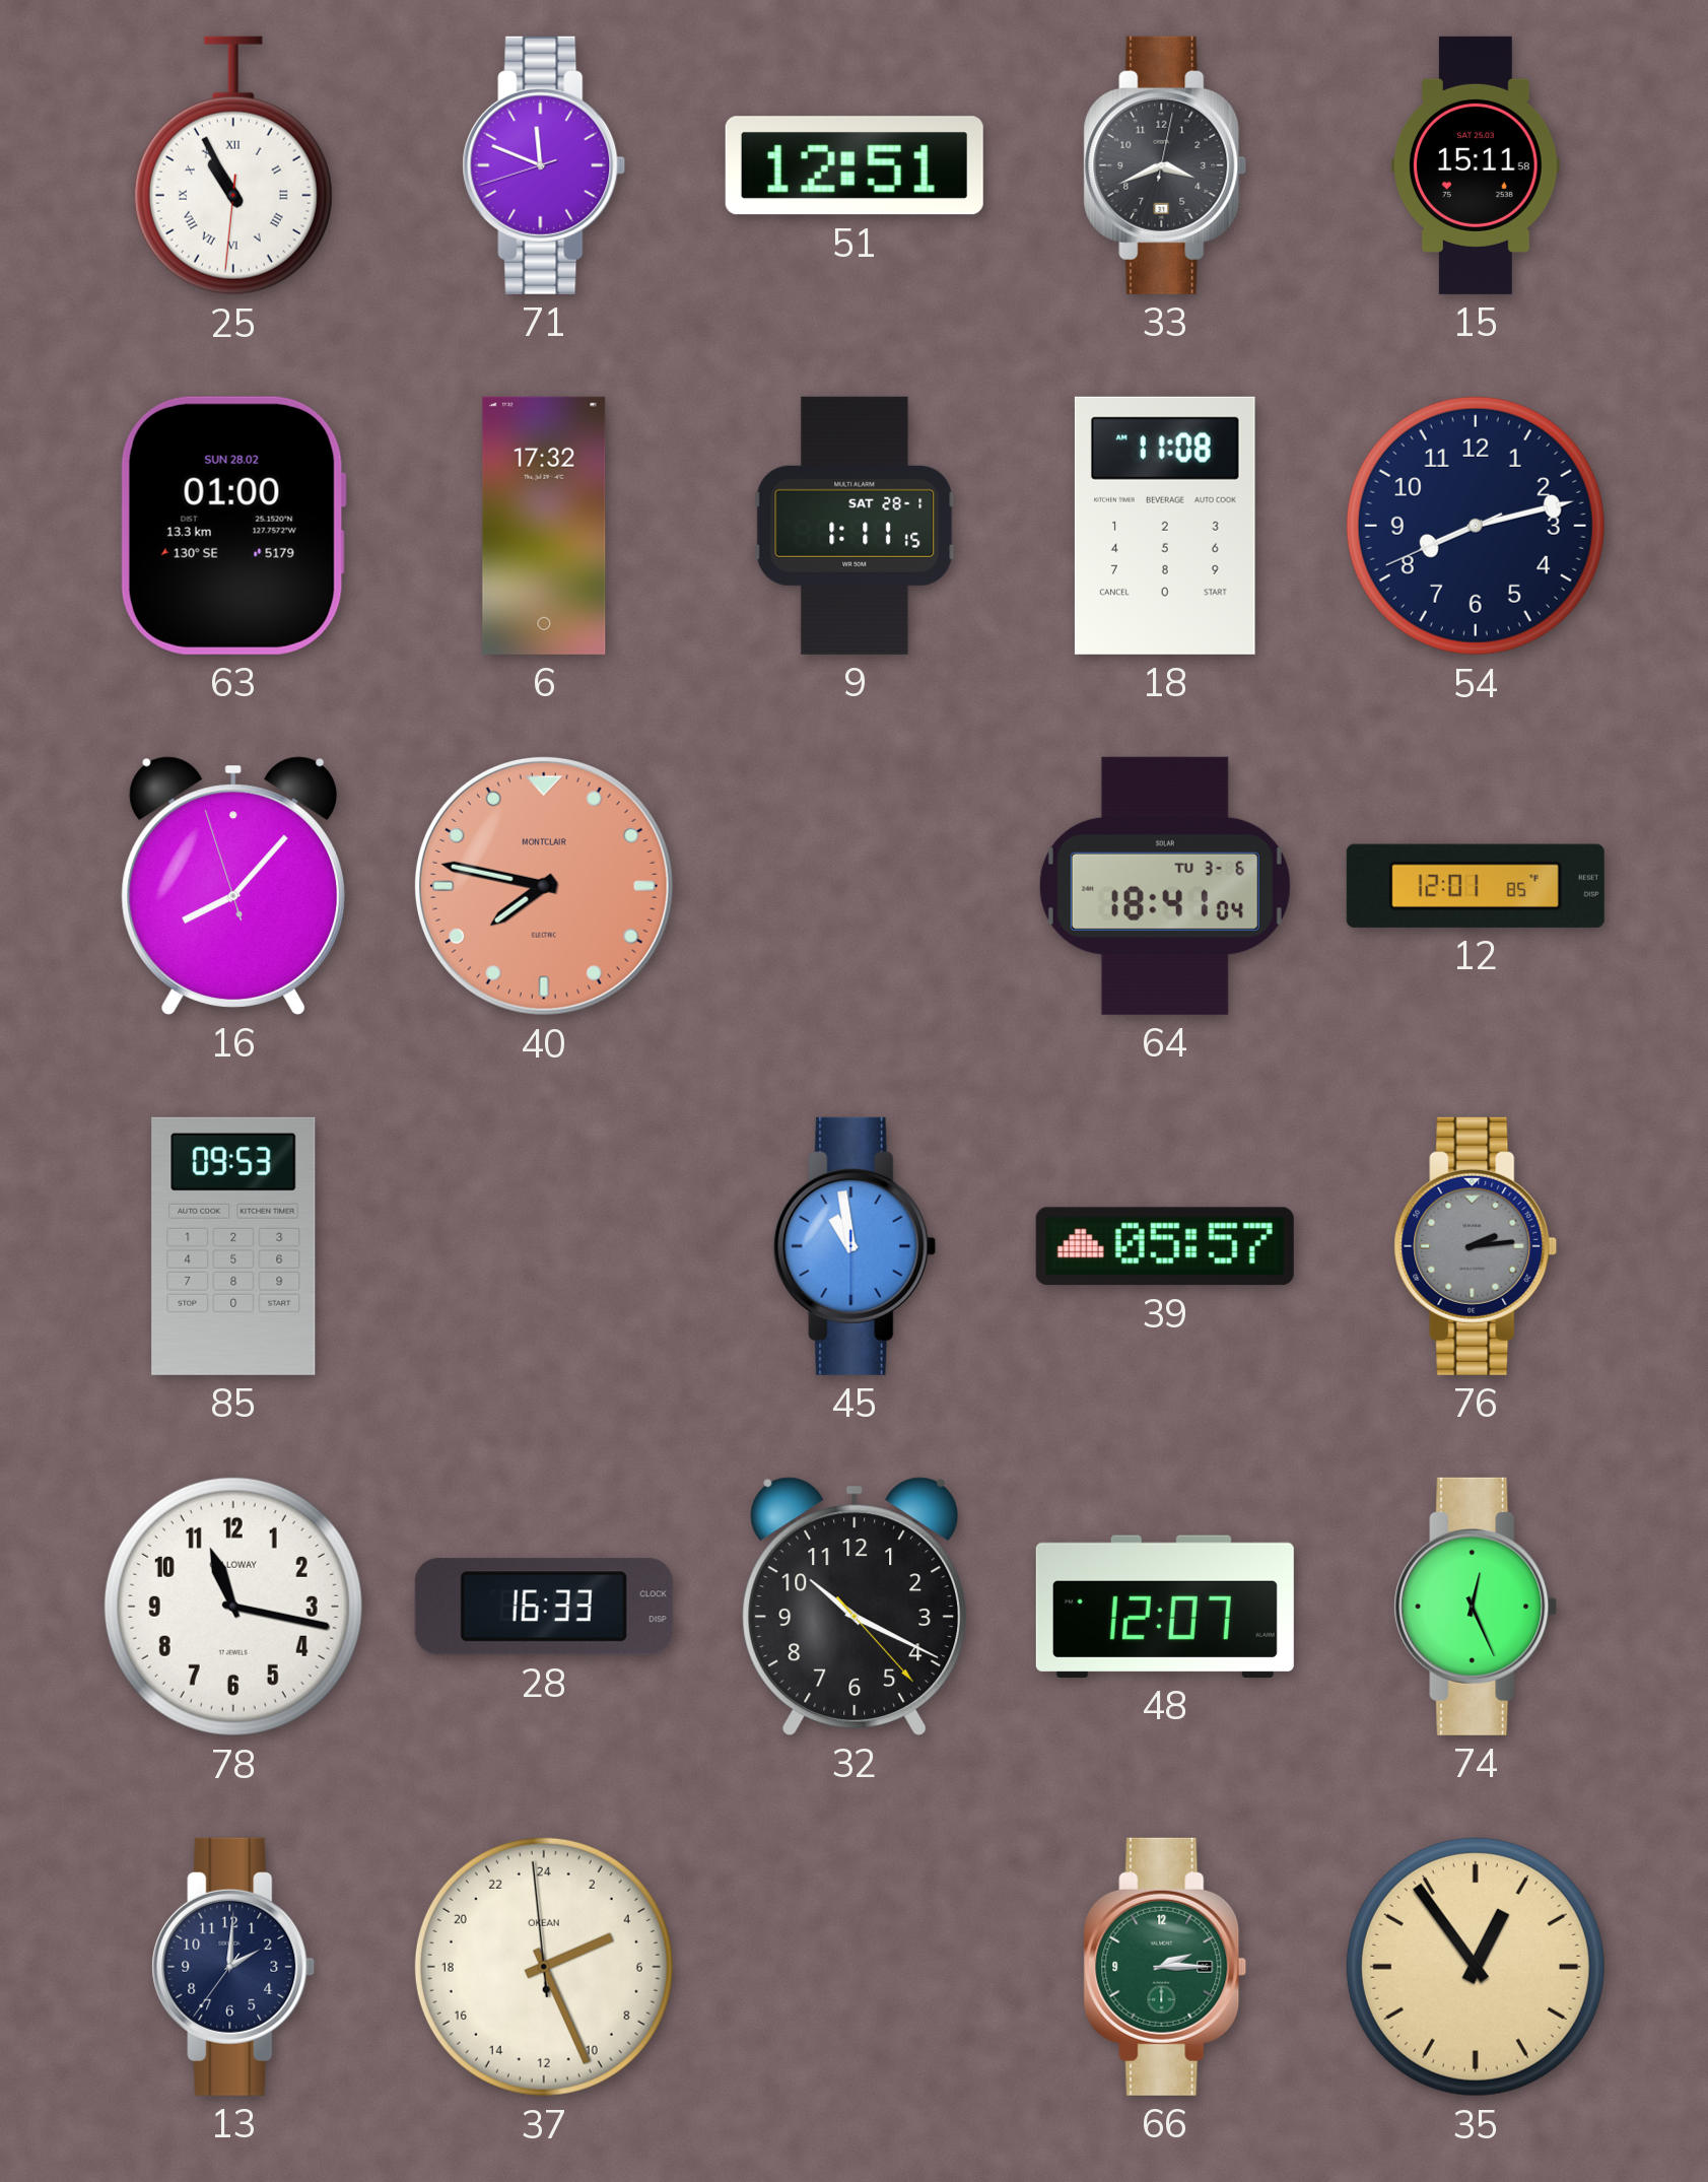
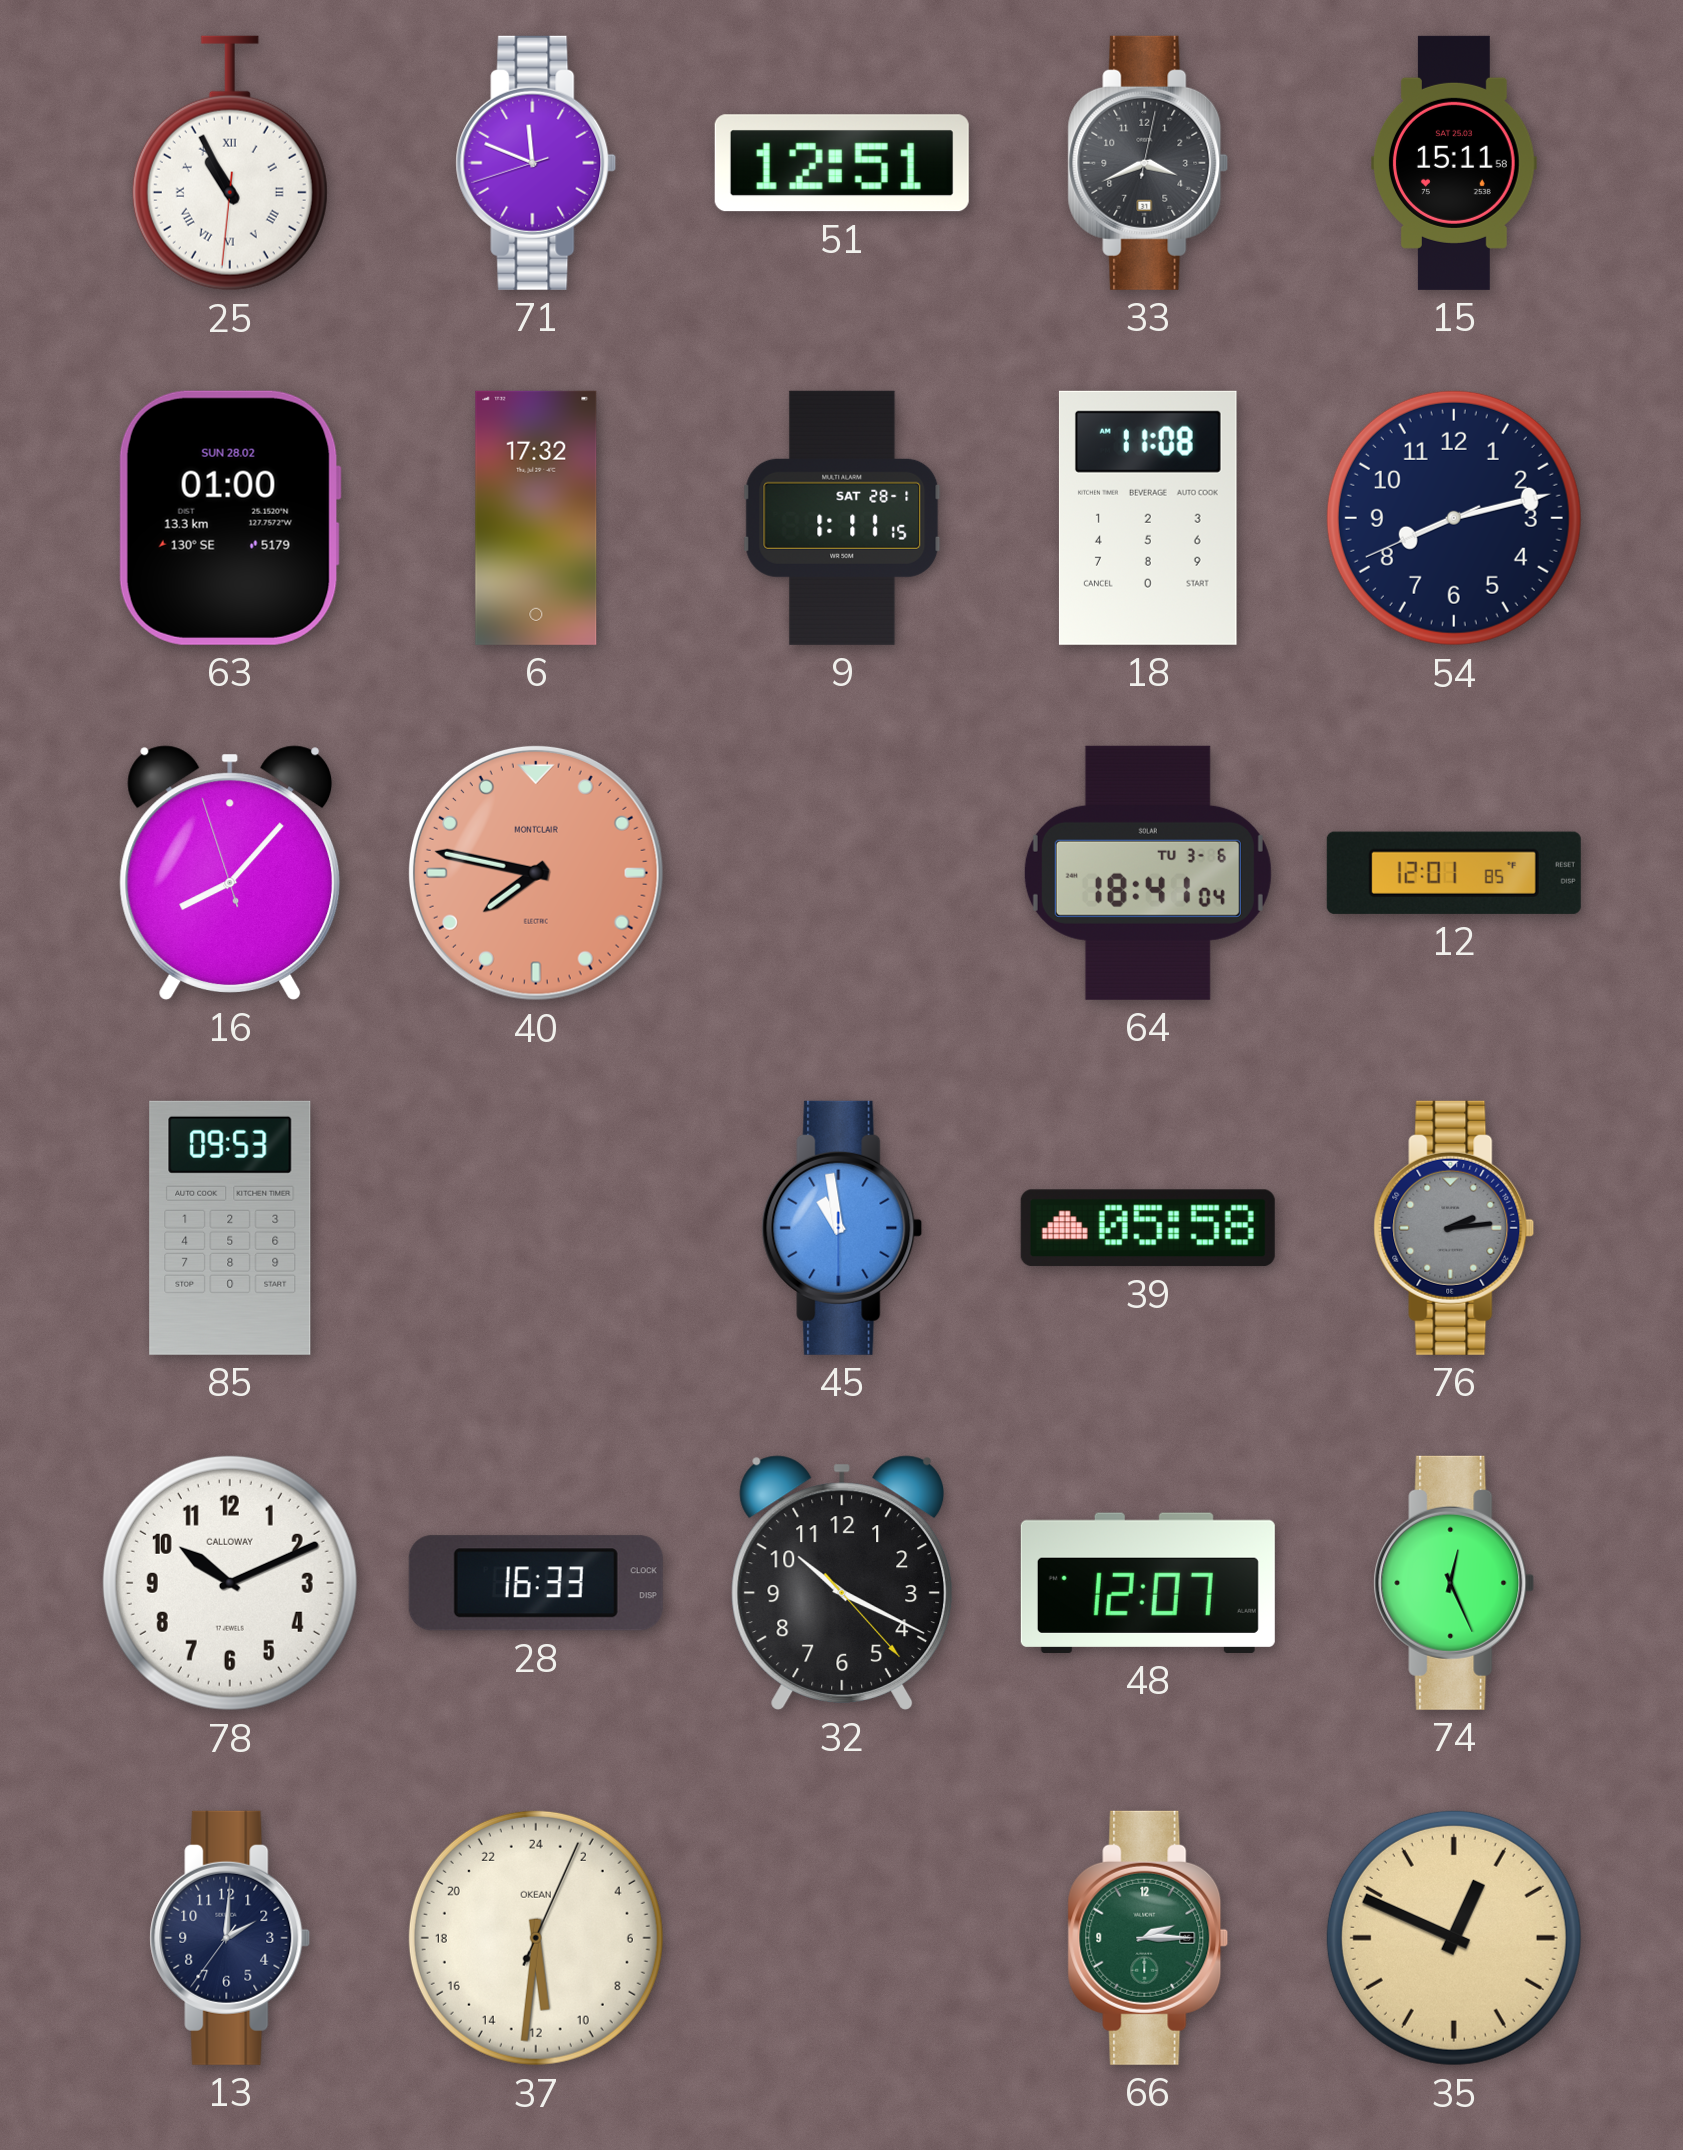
39: 05:57 -> 05:58 (1148, 1228)
78: 11:17 -> 10:11 (230, 1583)
37: 4:25 -> 11:31 (536, 1938)
35: 12:54 -> 12:49 (1454, 1938)
